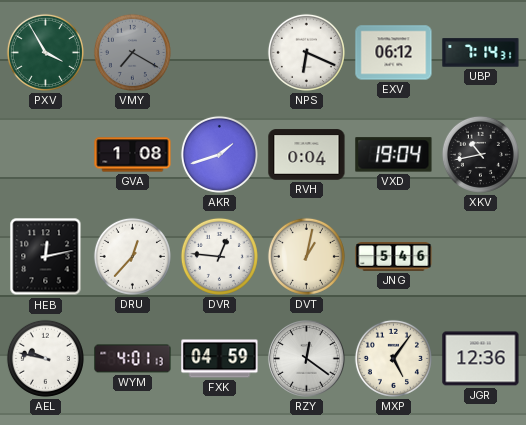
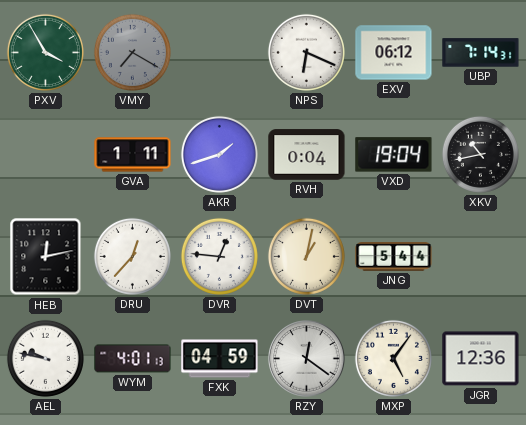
GVA: 1:08 -> 1:11 (133, 155)
JNG: 5:46 -> 5:44 (394, 257)
